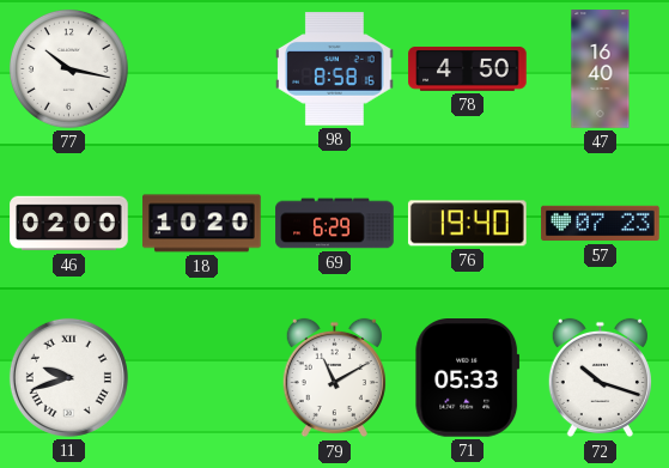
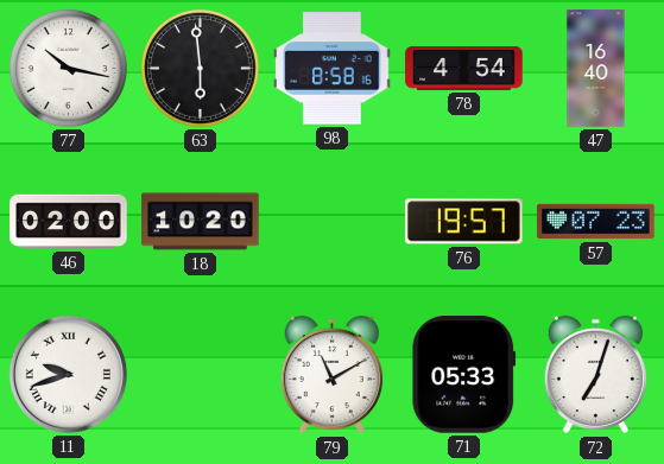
63: none -> 5:59 (200, 68)
78: 4:50 -> 4:54 (464, 68)
69: 6:29 -> none (335, 224)
76: 19:40 -> 19:57 (464, 222)
72: 10:18 -> 7:03 (595, 375)
